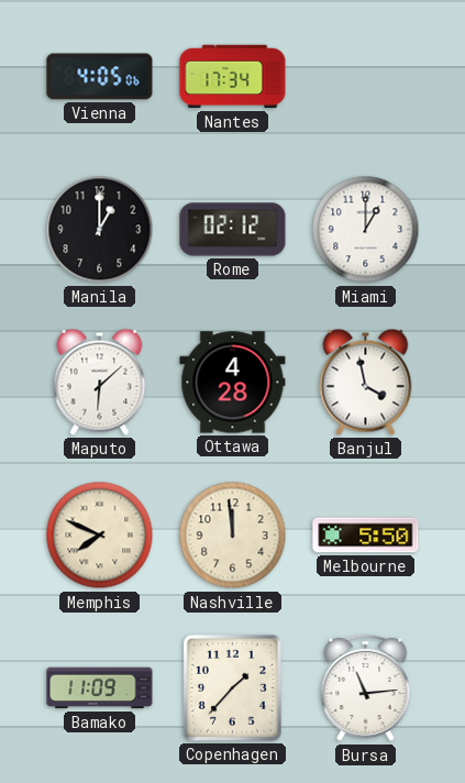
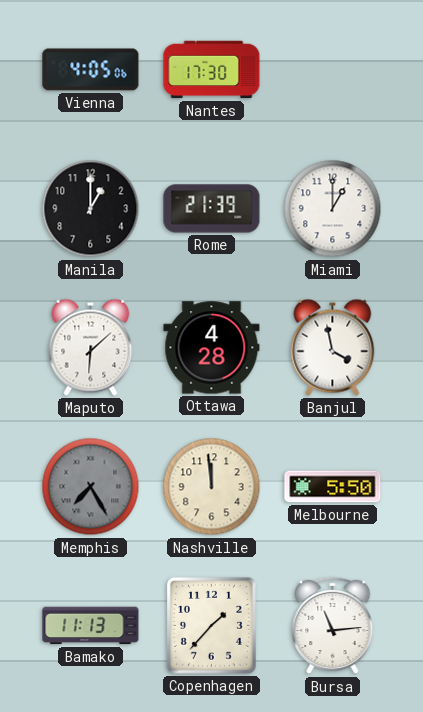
Nantes: 17:34 -> 17:30 (212, 70)
Rome: 02:12 -> 21:39 (212, 209)
Memphis: 7:49 -> 7:25 (91, 487)
Memphis dial: cream -> grey (91, 487)
Bamako: 11:09 -> 11:13 (91, 626)
